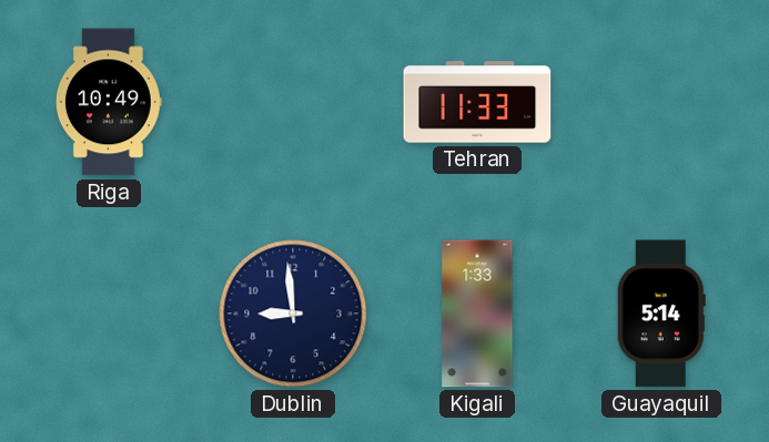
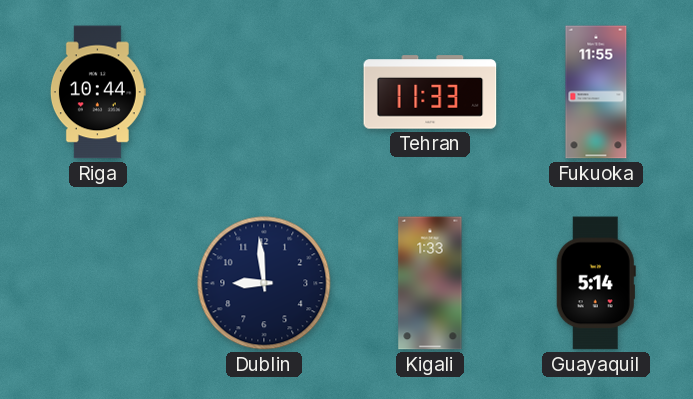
Riga: 10:49 -> 10:44 (98, 92)
Fukuoka: none -> 11:55 (596, 92)
